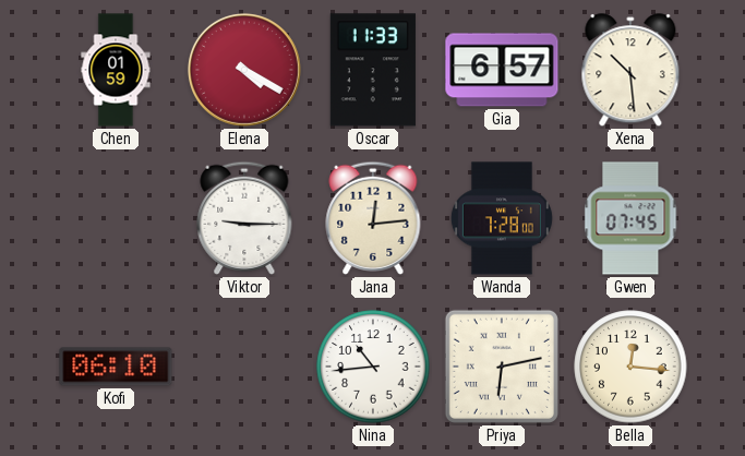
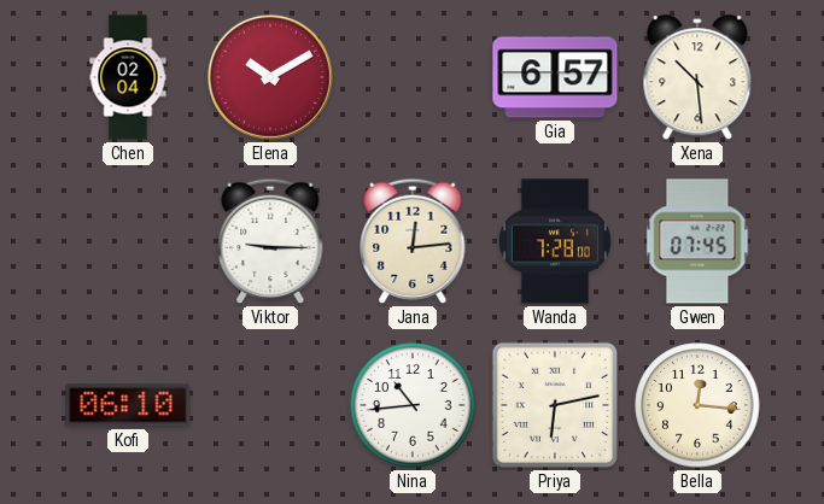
Chen: 01:59 -> 02:04 (128, 77)
Elena: 4:20 -> 10:10 (270, 77)
Oscar: 11:33 -> none (373, 70)
